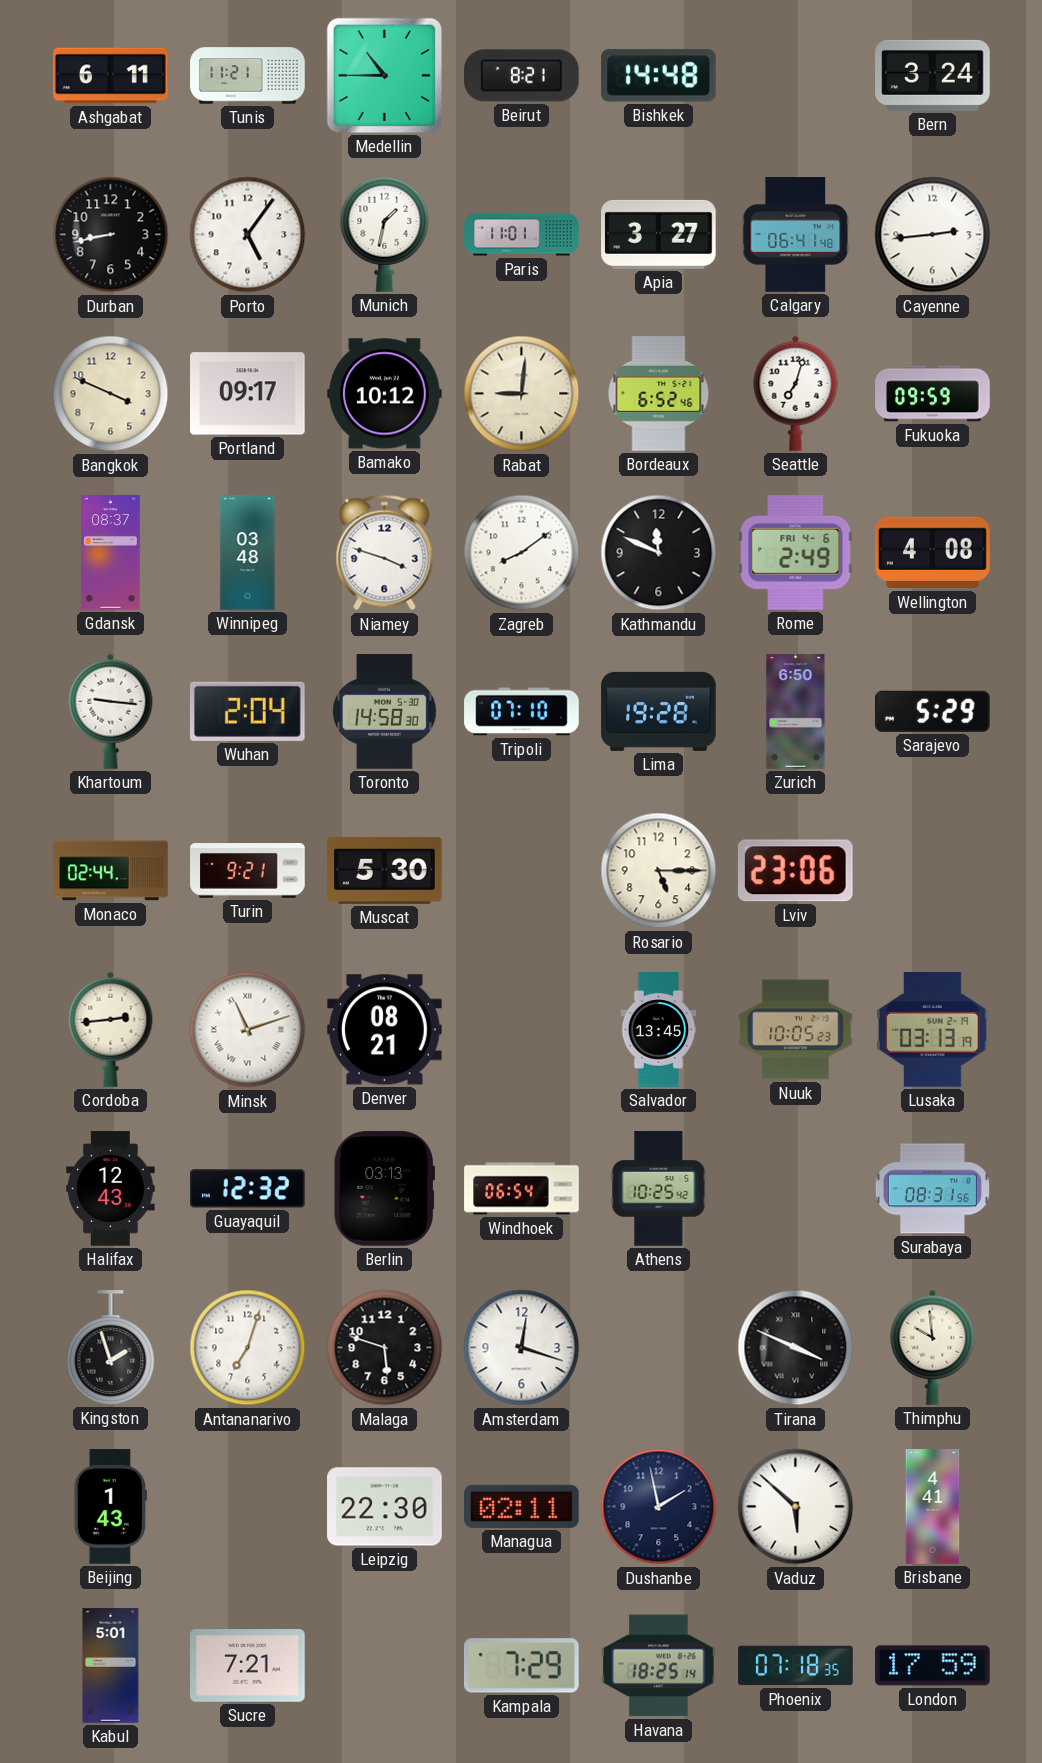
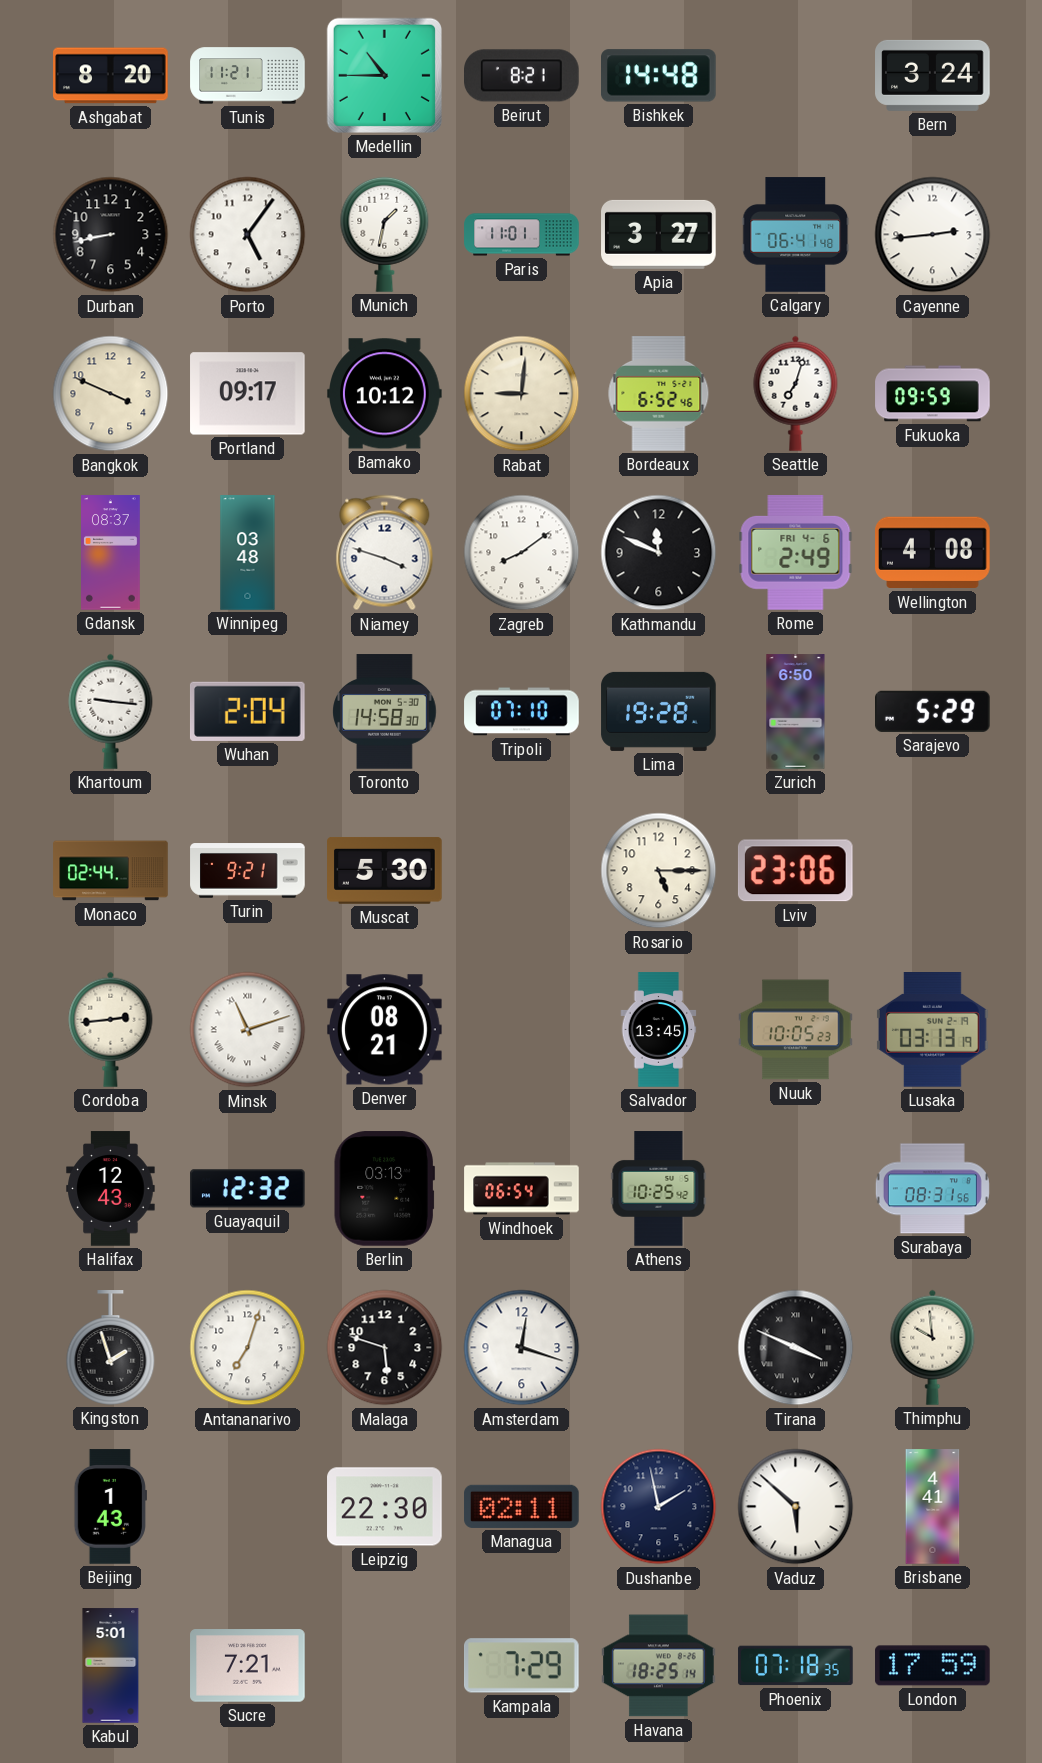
Ashgabat: 6:11 -> 8:20 (111, 76)
